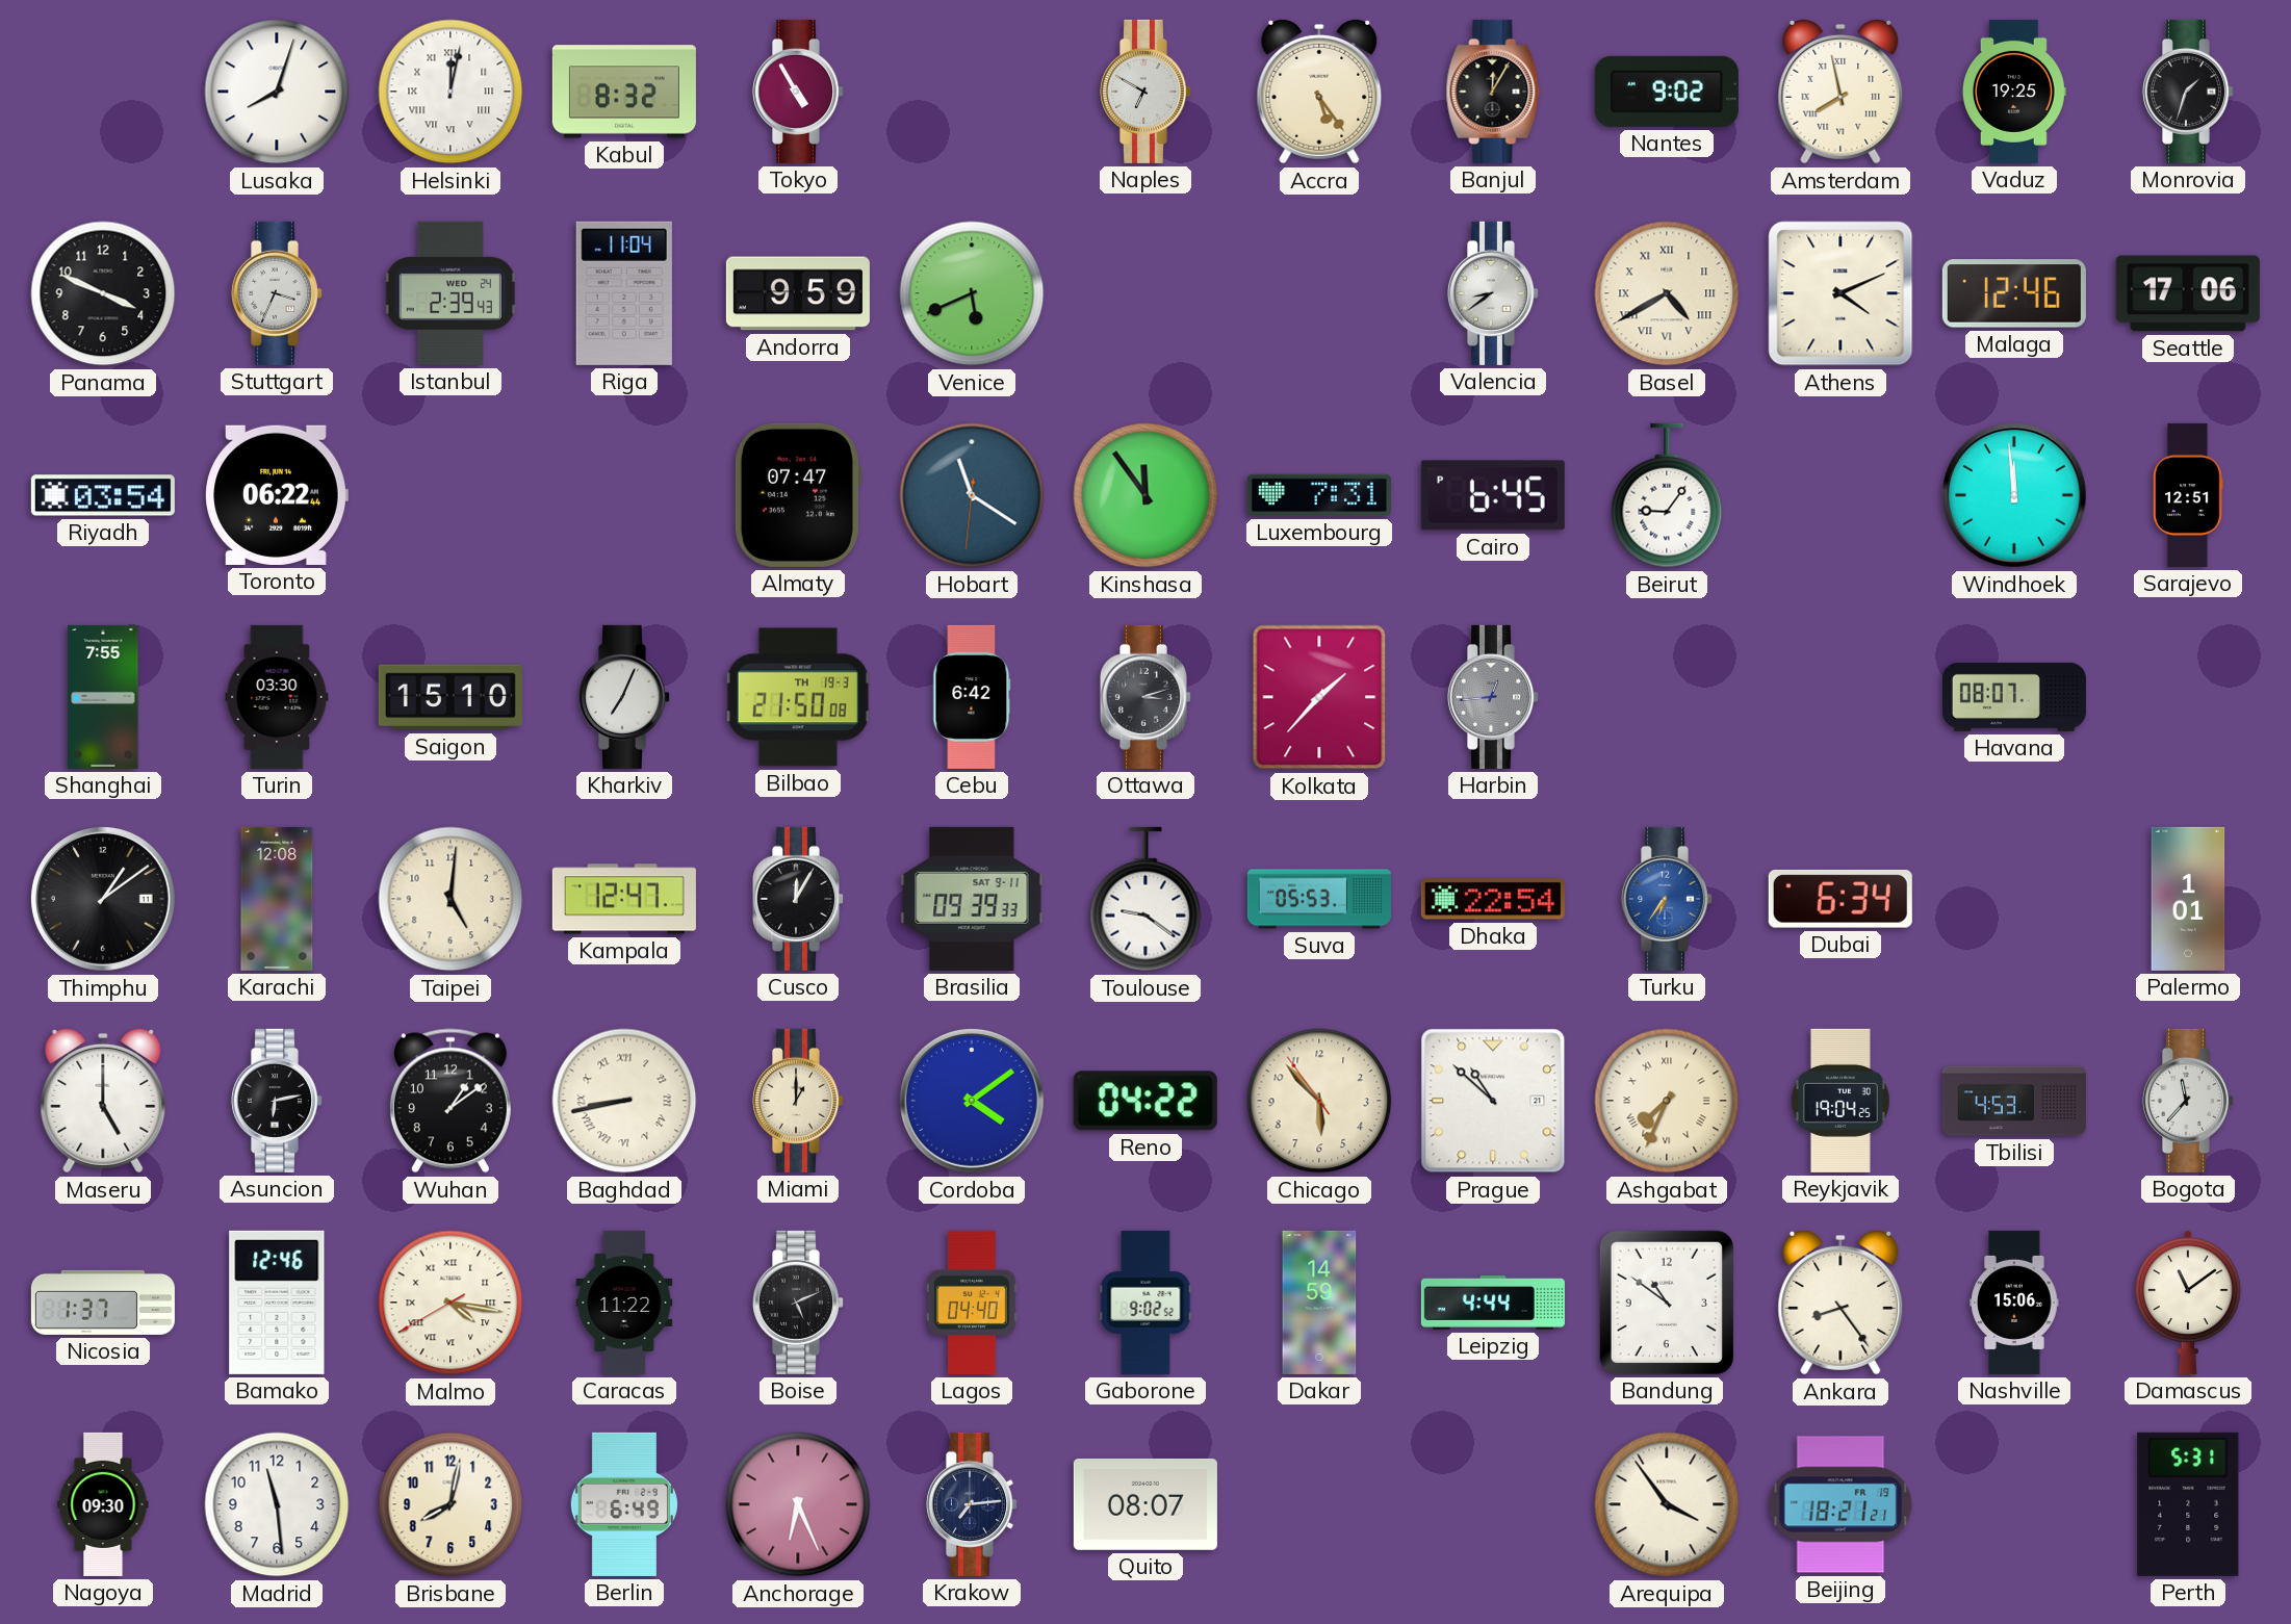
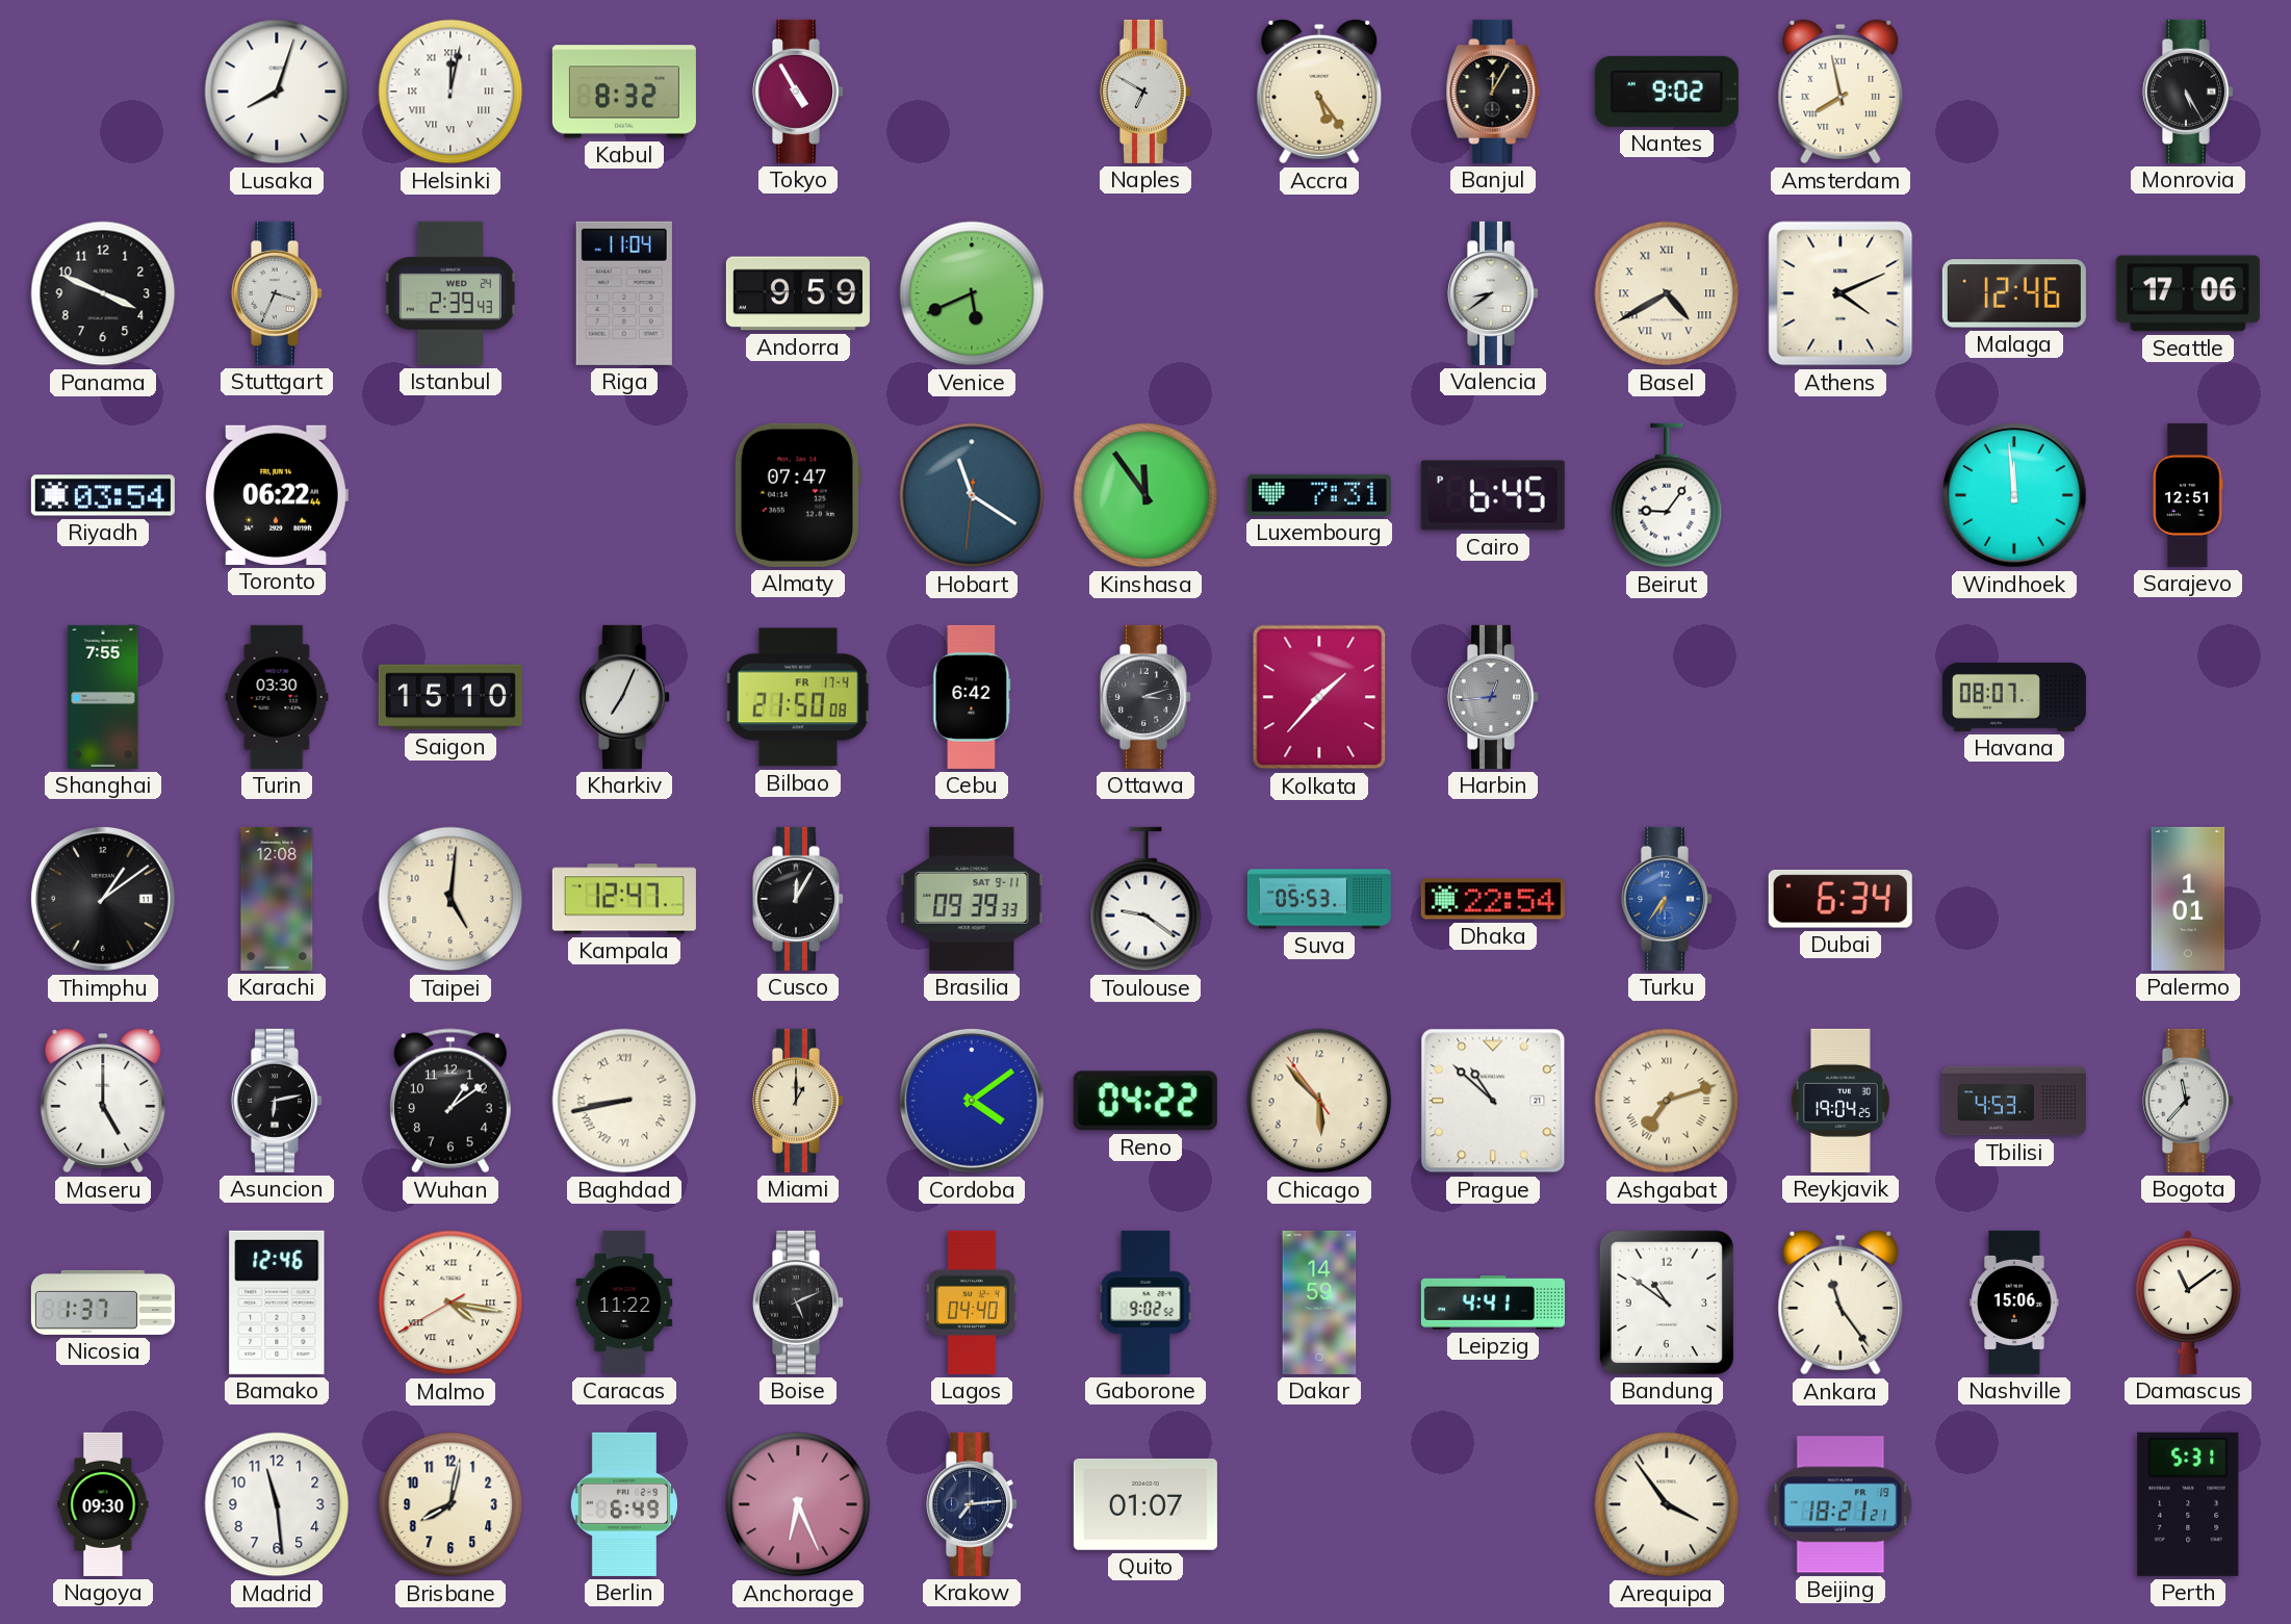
Vaduz: 19:25 -> none (2014, 92)
Monrovia: 1:33 -> 5:25 (2187, 92)
Bilbao date: TH 19-3 -> FR 17-4 (798, 697)
Ashgabat: 7:34 -> 7:12 (1667, 1101)
Leipzig: 4:44 -> 4:41 (1493, 1304)
Ankara: 8:24 -> 11:24 (1840, 1303)
Quito: 08:07 -> 01:07 (1145, 1504)
